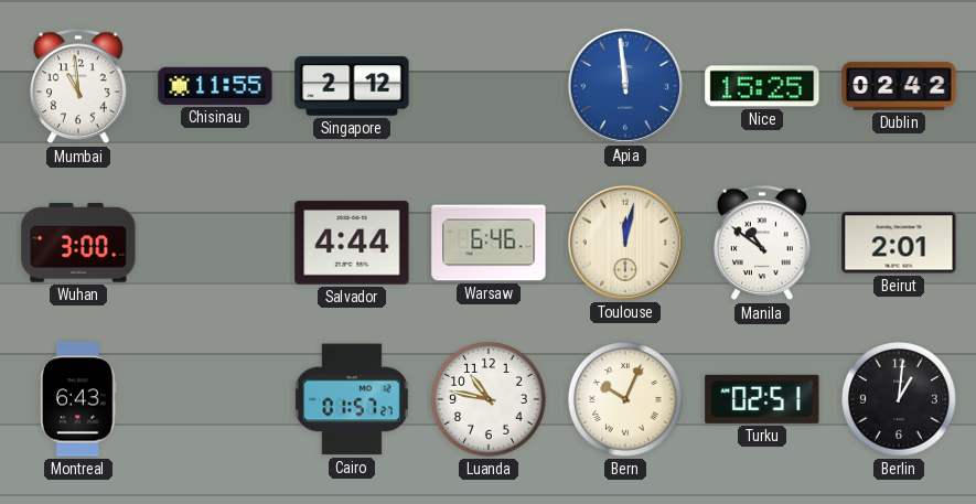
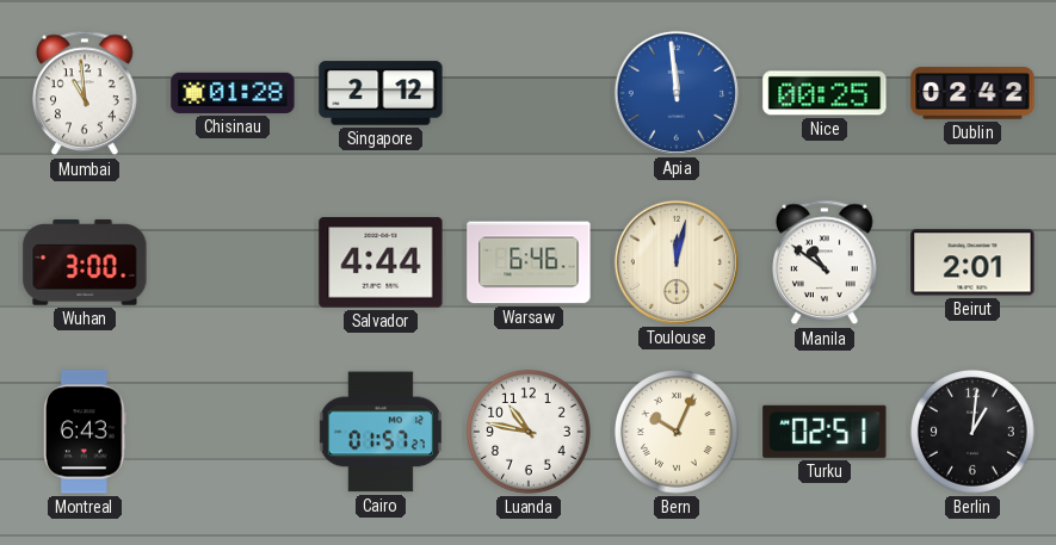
Chisinau: 11:55 -> 01:28 (233, 93)
Nice: 15:25 -> 00:25 (825, 93)
